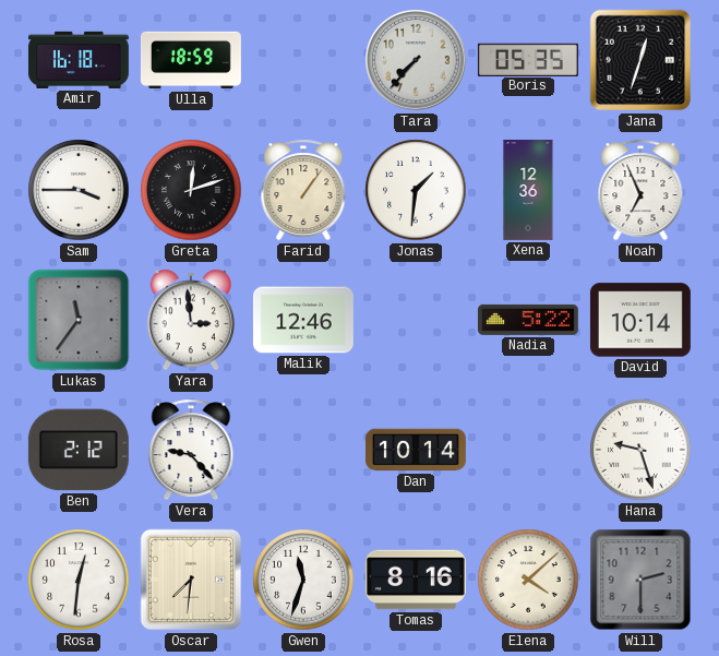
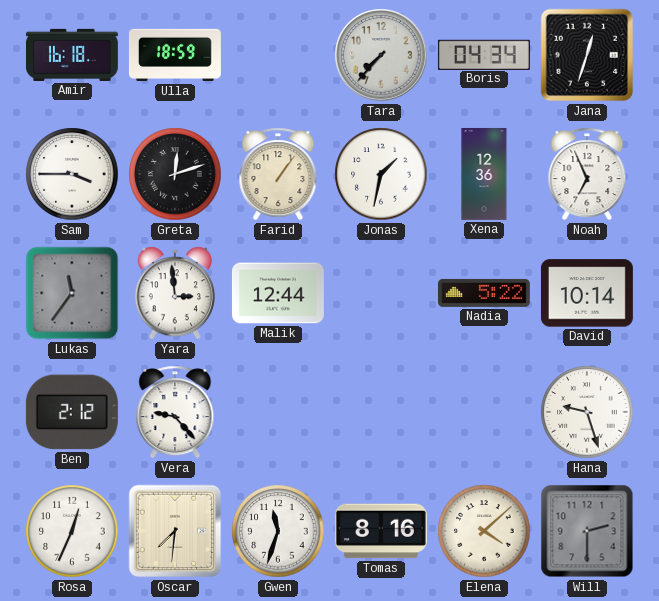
Boris: 05:35 -> 04:34 (484, 54)
Jonas: 1:31 -> 1:32 (381, 174)
Malik: 12:46 -> 12:44 (278, 293)
Dan: 10:14 -> none (416, 450)
Rosa: 12:31 -> 12:34 (72, 531)
